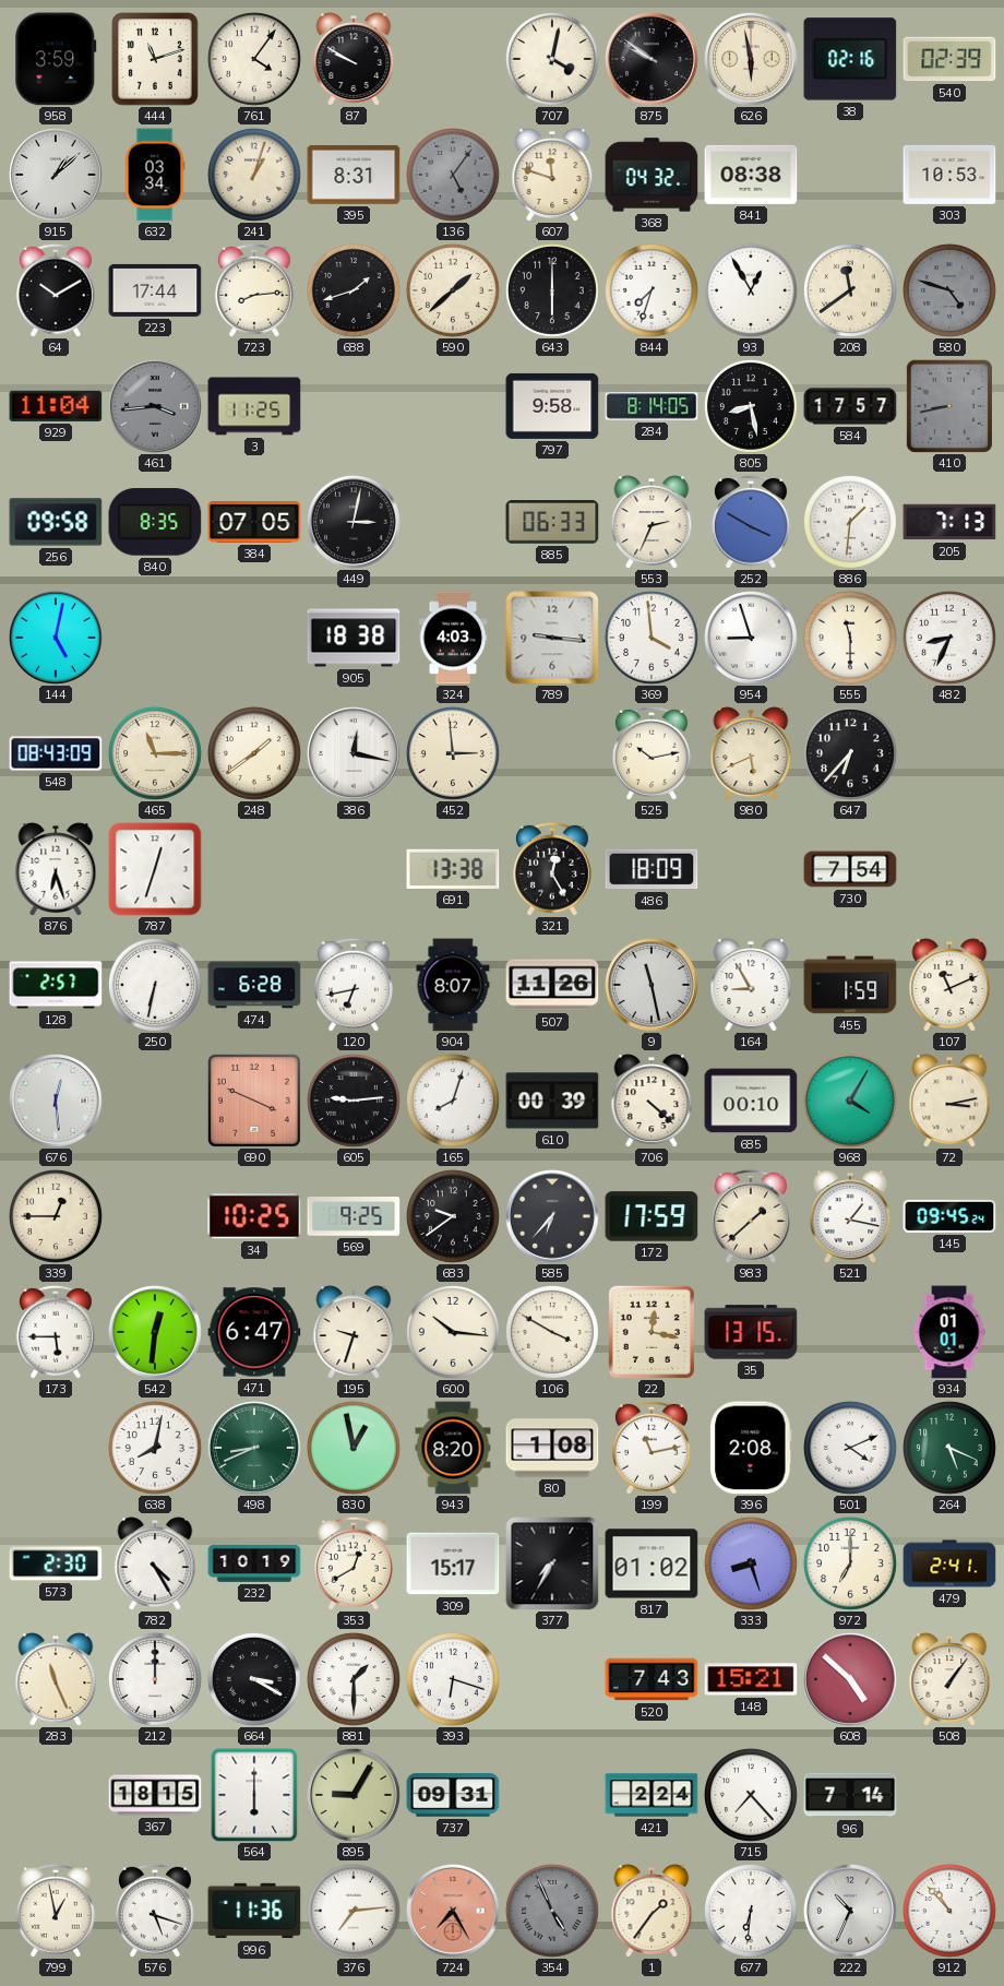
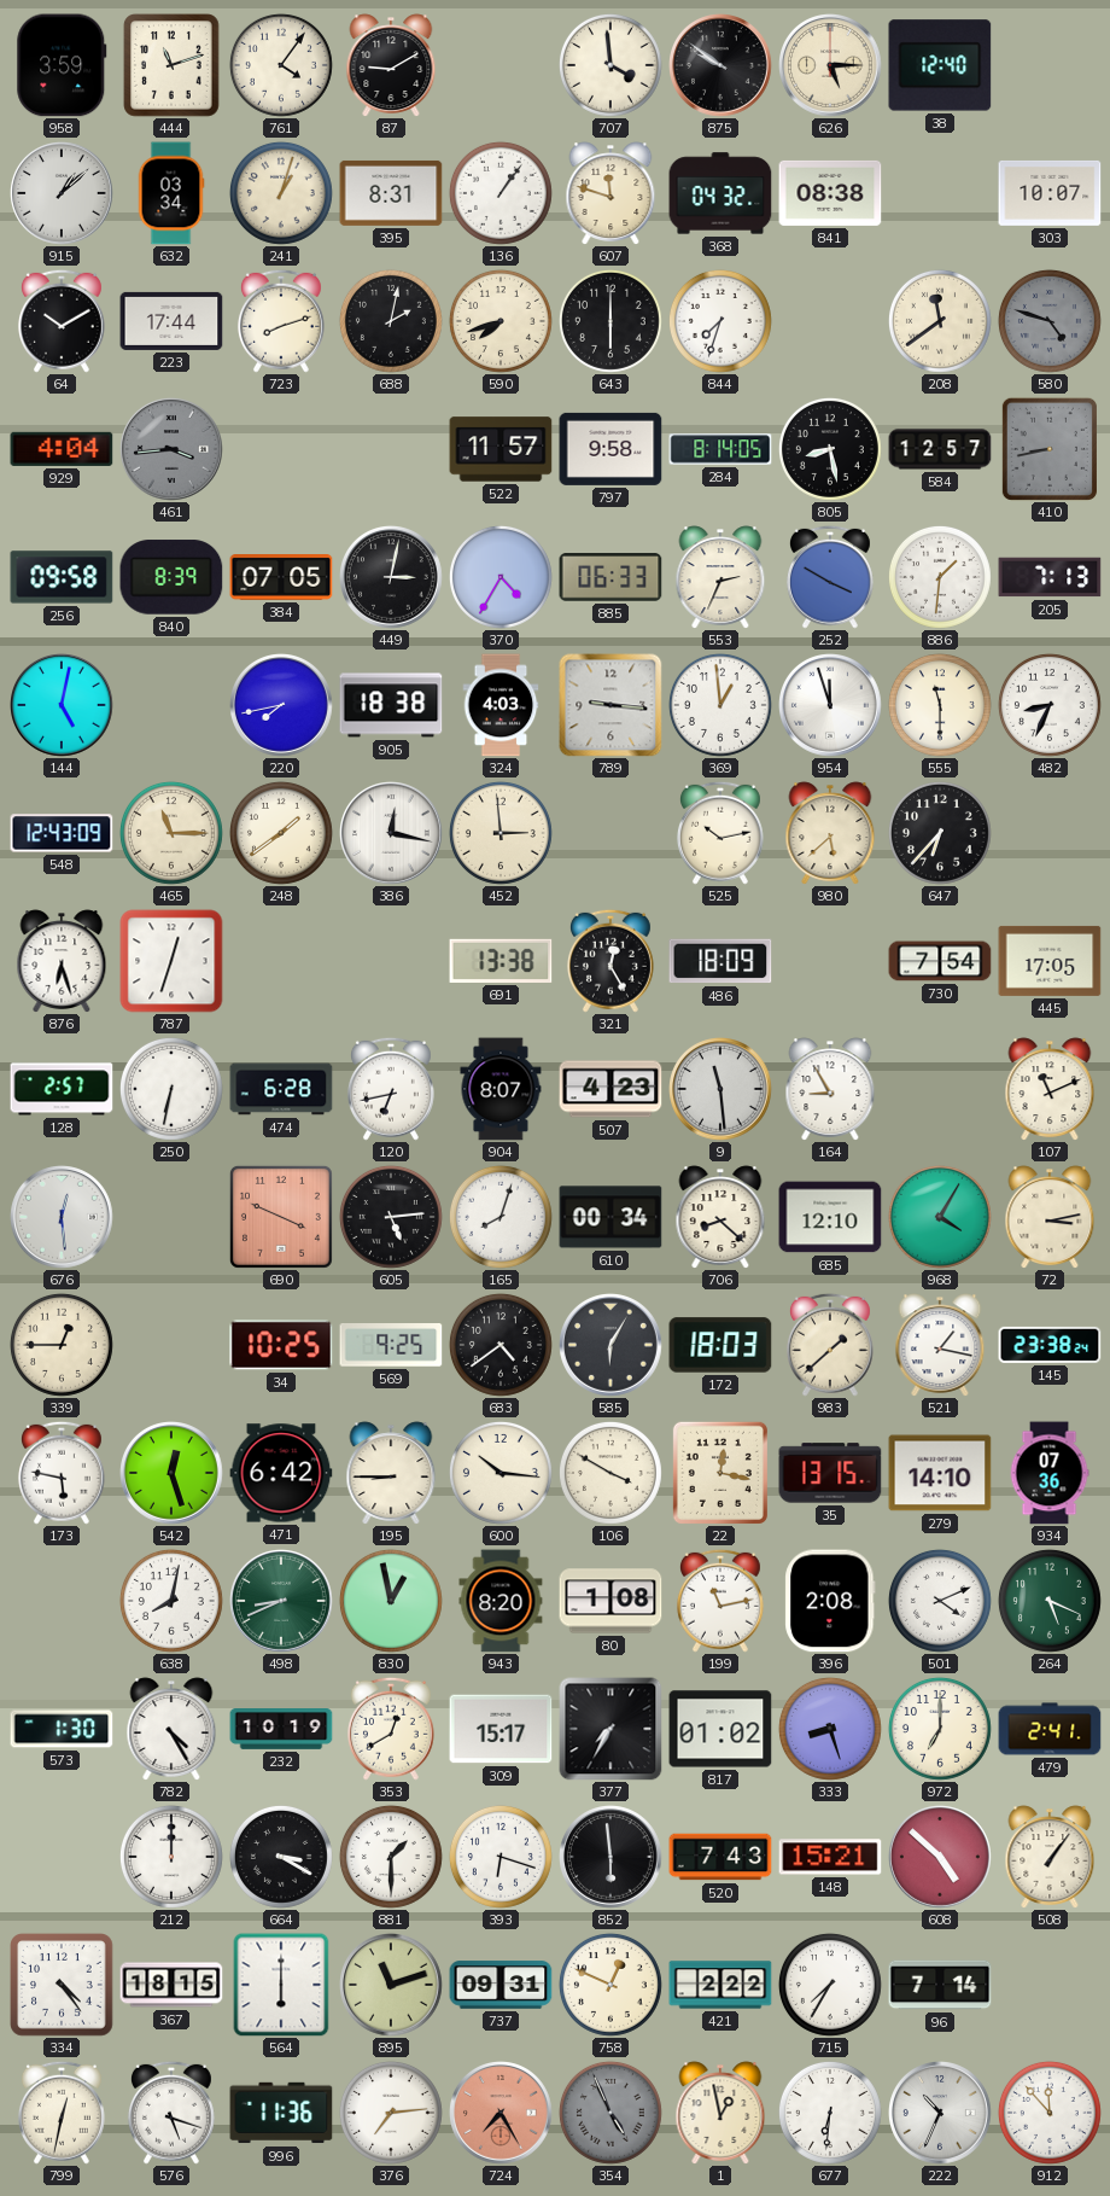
87: 9:50 -> 9:10 (391, 65)
707: 4:02 -> 3:59 (610, 65)
626: 5:58 -> 5:15 (831, 66)
38: 02:16 -> 12:40 (940, 65)
540: 02:39 -> none (949, 59)
136: 5:06 -> 1:06 (501, 193)
136 dial: grey -> white (501, 193)
303: 10:53 -> 10:07 (1050, 193)
723: 8:14 -> 8:12 (281, 321)
688: 1:42 -> 2:02 (391, 321)
590: 1:38 -> 7:42 (501, 321)
93: 12:55 -> none (751, 290)
929: 11:04 -> 4:04 (62, 449)
3: 11:25 -> none (254, 406)
522: none -> 11:57 (501, 449)
584: 17:57 -> 12:57 (940, 449)
840: 8:35 -> 8:39 (171, 577)
370: none -> 4:35 (501, 577)
220: none -> 7:43 (282, 706)
369: 3:59 -> 12:59 (720, 705)
954: 8:57 -> 11:57 (831, 706)
548: 08:43 -> 12:43 (62, 833)
980: 5:41 -> 5:38 (830, 833)
445: none -> 17:05 (1050, 961)
507: 11:26 -> 4:23 (610, 1089)
9: 11:28 -> 11:29 (721, 1090)
455: 1:59 -> none (850, 985)
605: 9:14 -> 5:14 (391, 1217)
610: 00:39 -> 00:34 (610, 1217)
706: 4:22 -> 8:22 (720, 1217)
685: 00:10 -> 12:10 (830, 1217)
683: 9:39 -> 4:39 (501, 1345)
585: 6:37 -> 6:05 (612, 1346)
172: 17:59 -> 18:03 (720, 1345)
145: 09:45 -> 23:38 (1050, 1345)
173: 5:45 -> 5:47 (62, 1473)
542: 12:31 -> 12:27 (173, 1474)
471: 6:47 -> 6:42 (281, 1473)
195: 9:33 -> 8:45 (391, 1473)
279: none -> 14:10 (940, 1473)
934: 01:01 -> 07:36 (1050, 1473)
573: 2:30 -> 1:30 (62, 1729)
283: 11:26 -> none (56, 1679)
852: none -> 5:59 (612, 1858)
334: none -> 4:24 (63, 1986)
895: 9:05 -> 11:12 (392, 1986)
758: none -> 12:49 (610, 1985)
421: 2:24 -> 2:22 (720, 1985)
715: 7:23 -> 7:35 (830, 1985)
799: 12:58 -> 12:32 (62, 2113)
1: 1:36 -> 12:58 (720, 2113)
912: 10:53 -> 11:53 (1050, 2113)
